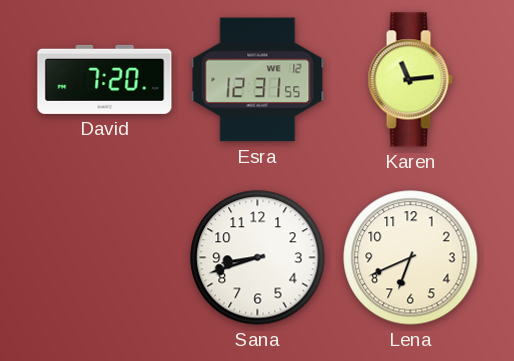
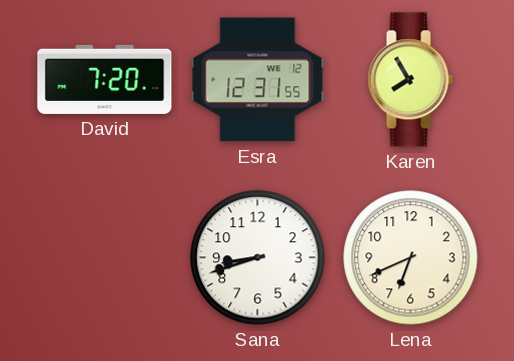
Karen: 11:14 -> 7:55 (410, 80)
